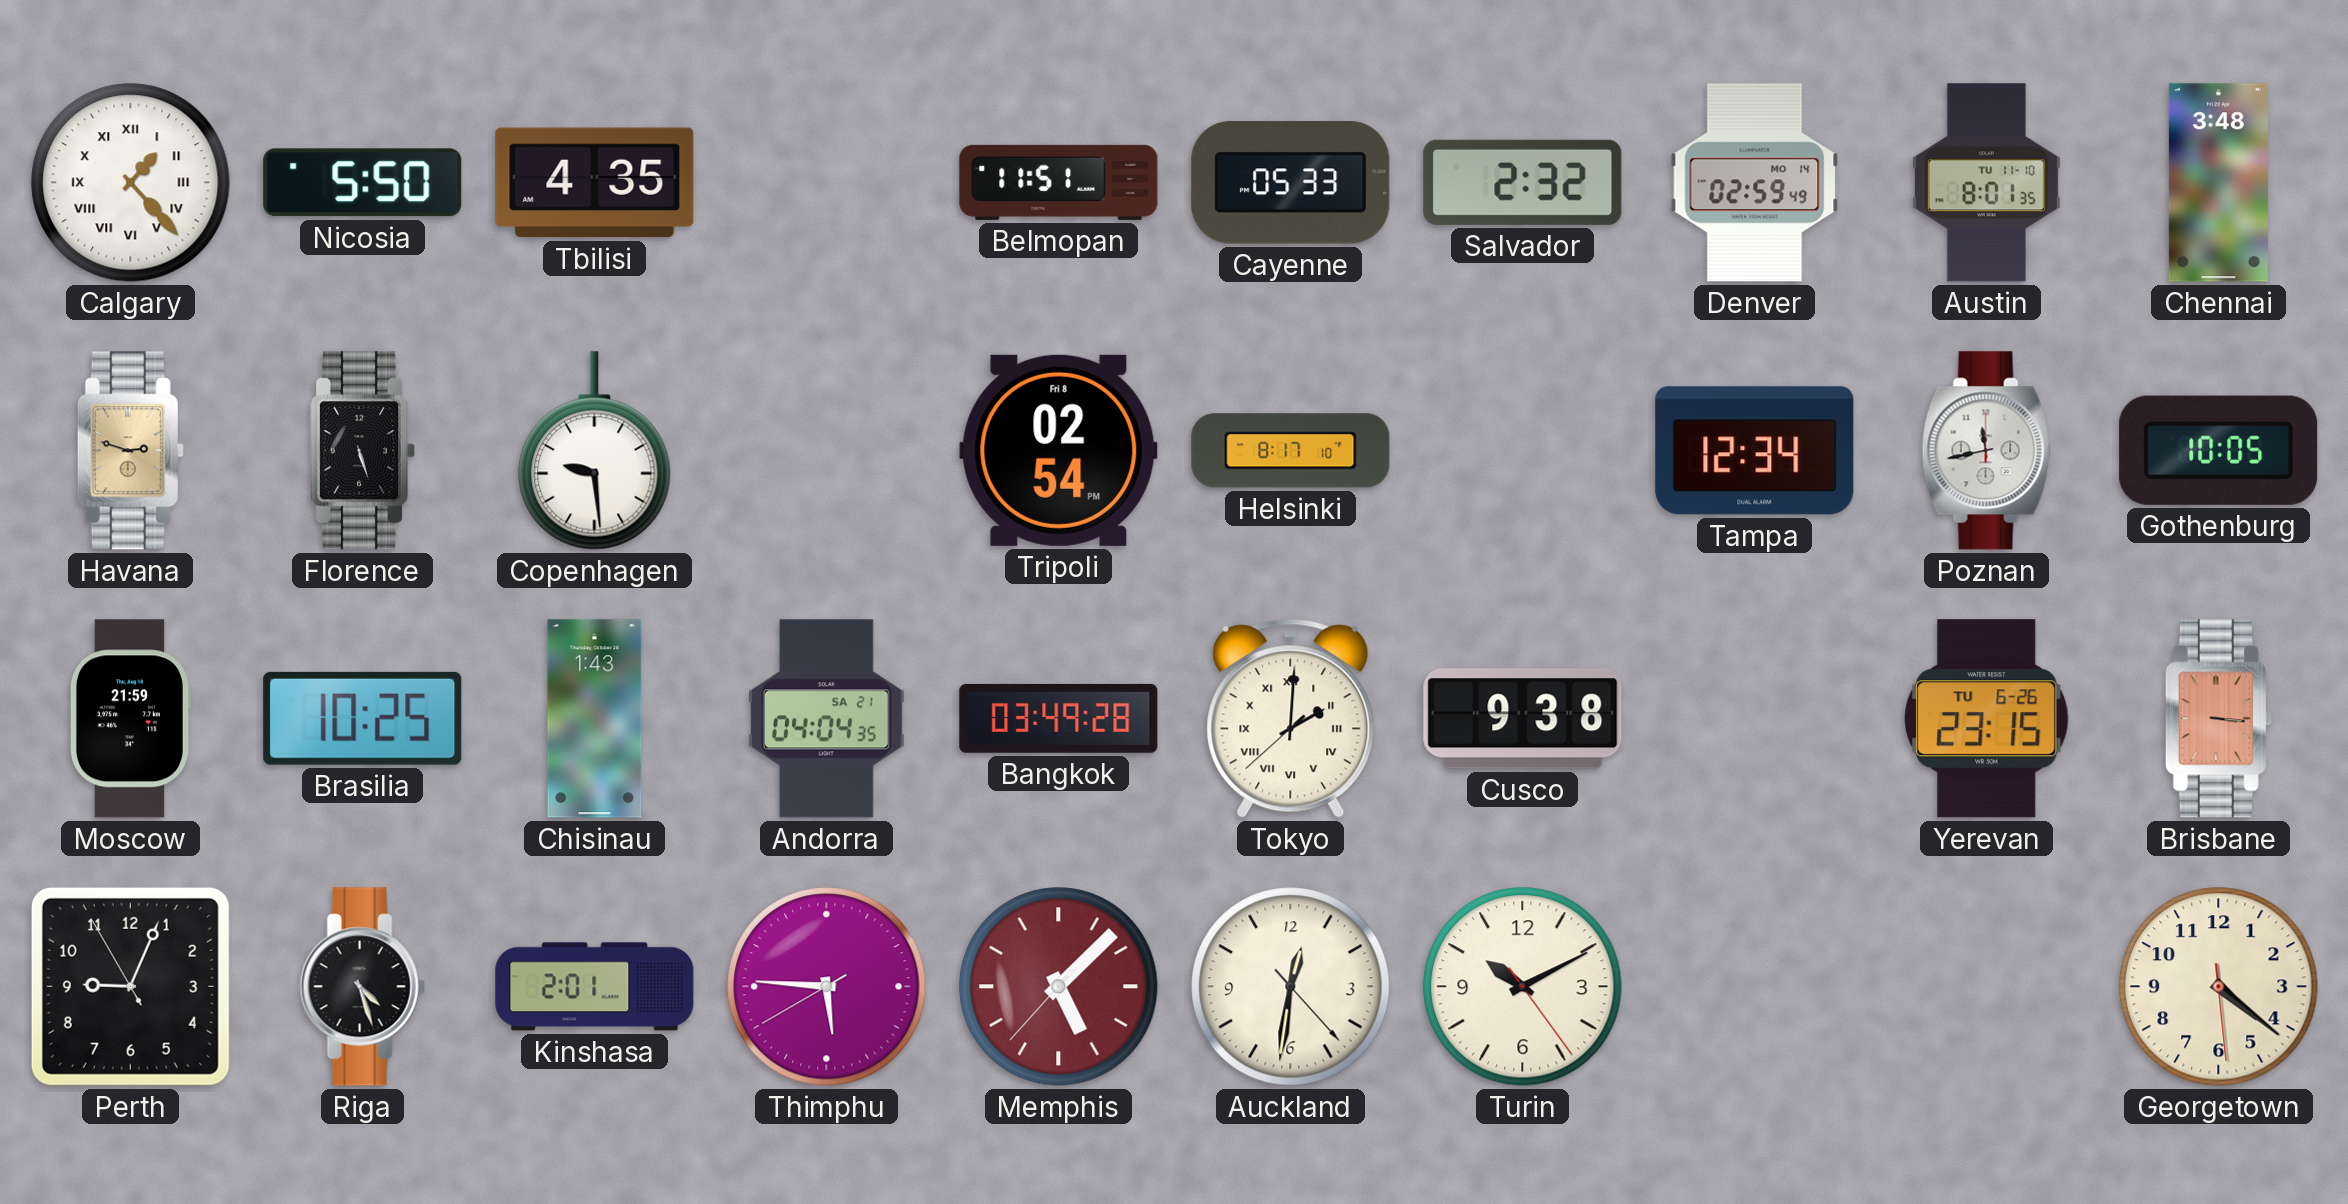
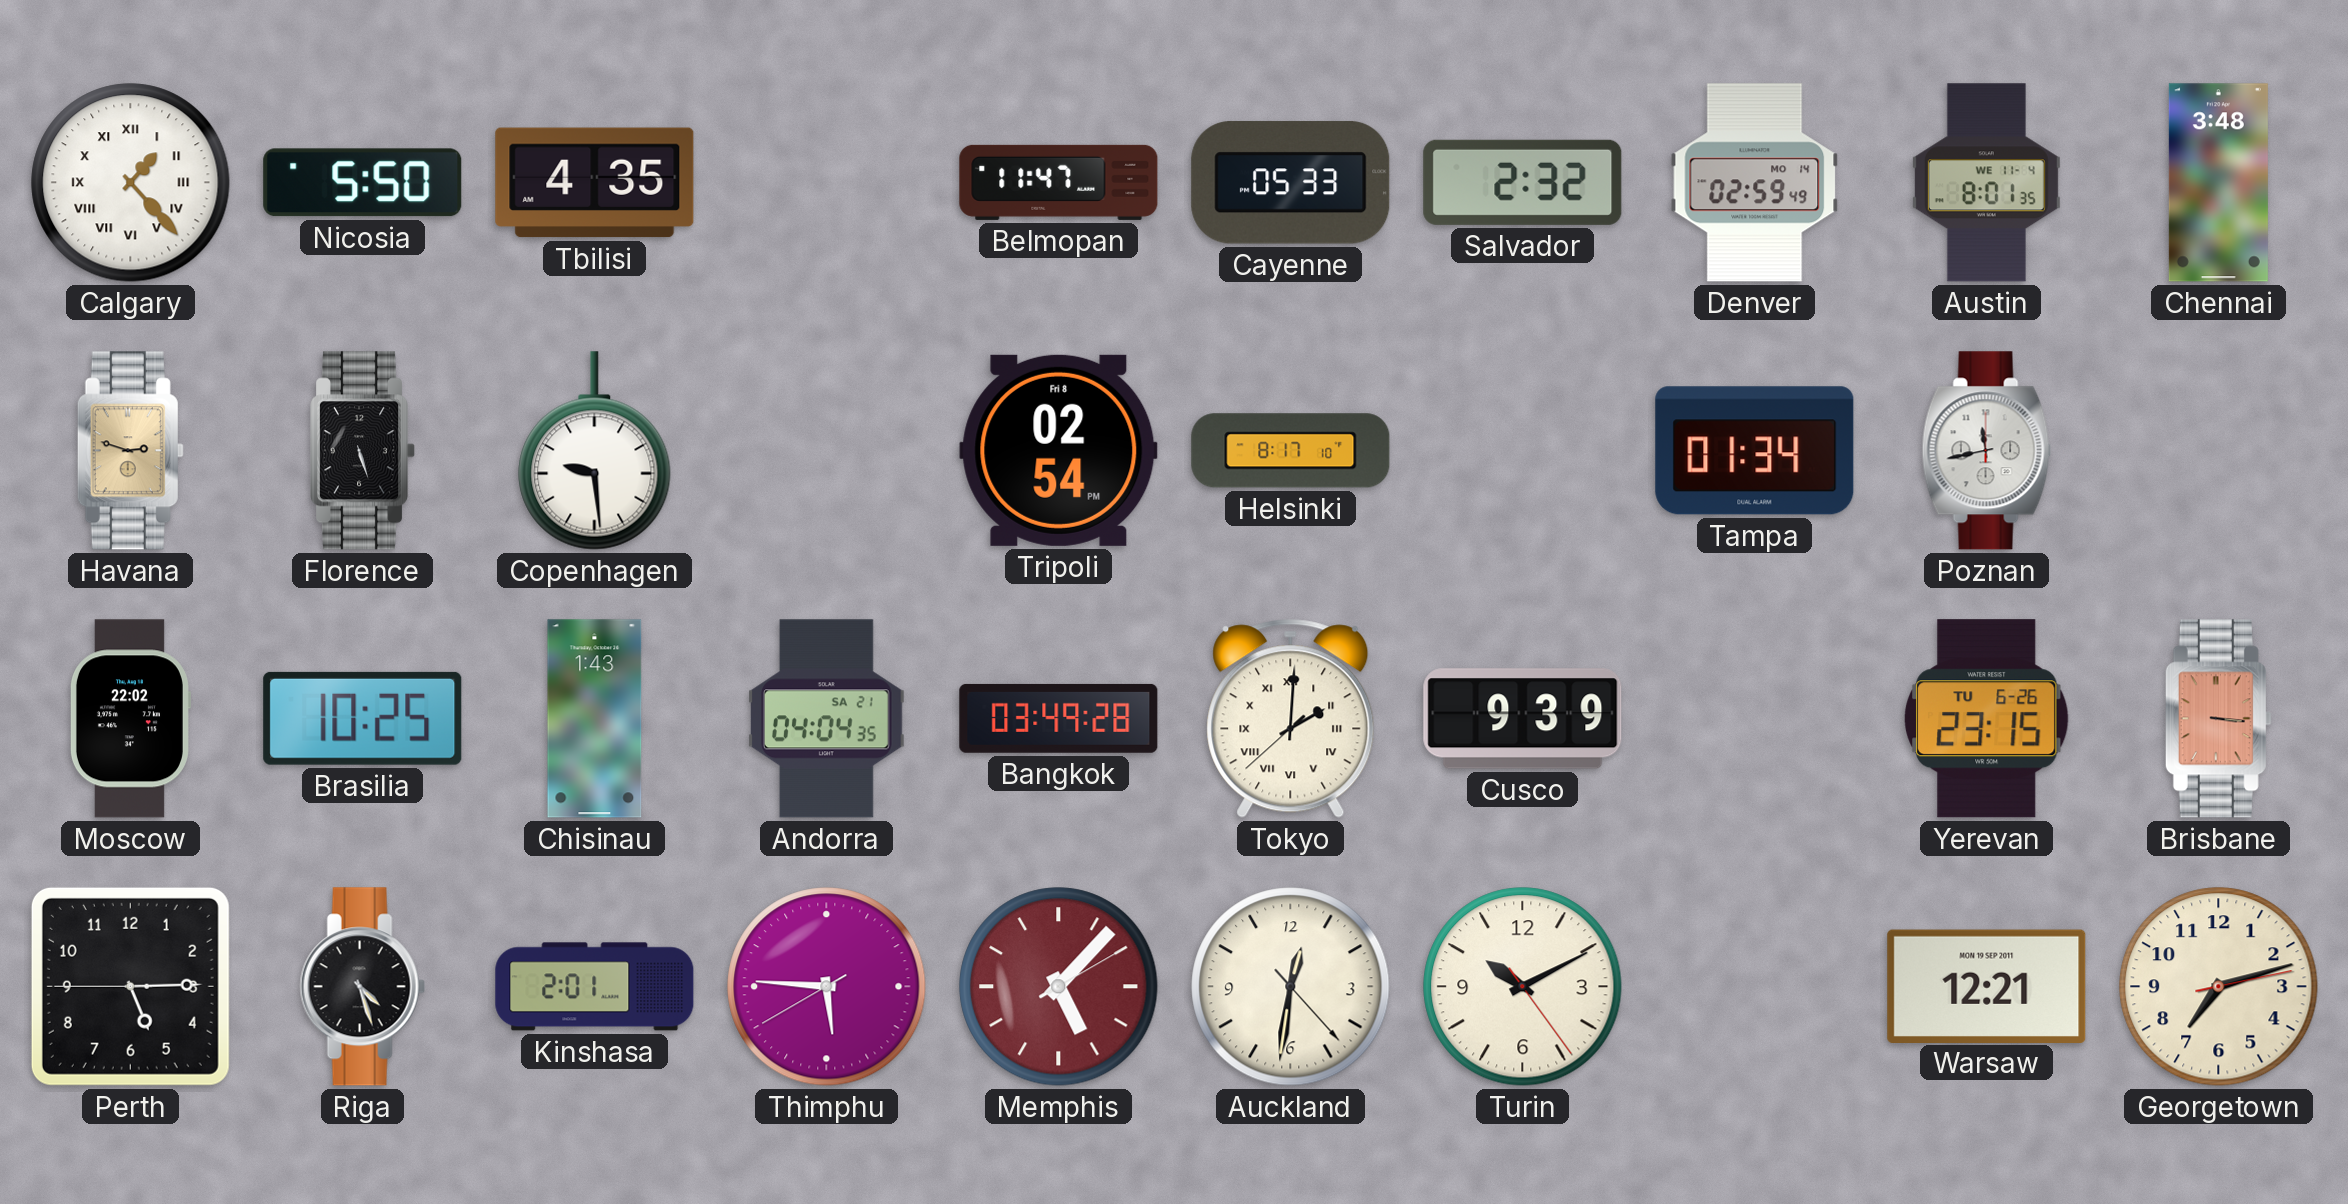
Belmopan: 11:51 -> 11:47 (1059, 182)
Austin date: TU 11-10 -> WE 11-4 (1986, 183)
Tampa: 12:34 -> 01:34 (1755, 451)
Gothenburg: 10:05 -> none (2219, 450)
Moscow: 21:59 -> 22:02 (130, 719)
Cusco: 9:38 -> 9:39 (1523, 719)
Perth: 9:03 -> 5:14 (130, 986)
Memphis: 5:07:37 -> 5:07:10 (1059, 987)
Warsaw: none -> 12:21 (1987, 986)
Georgetown: 4:21 -> 7:12 (2219, 987)
